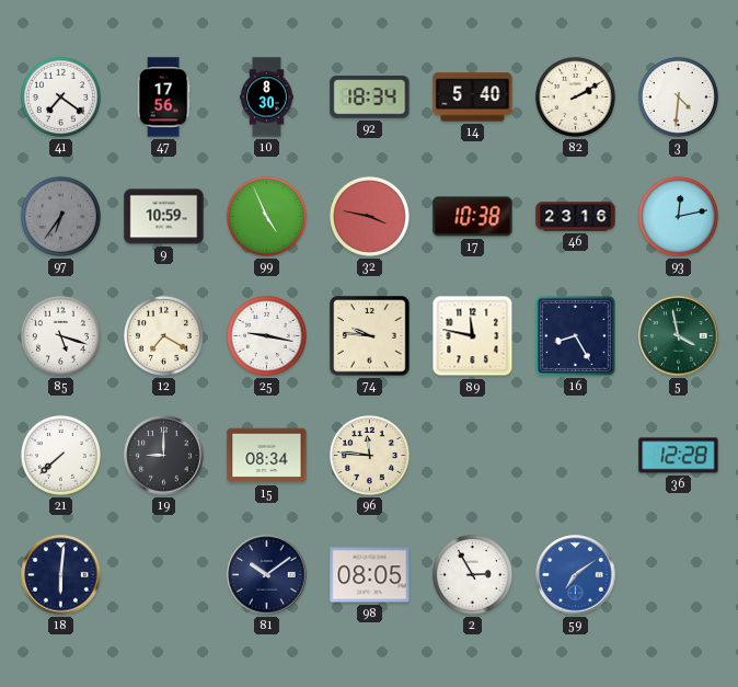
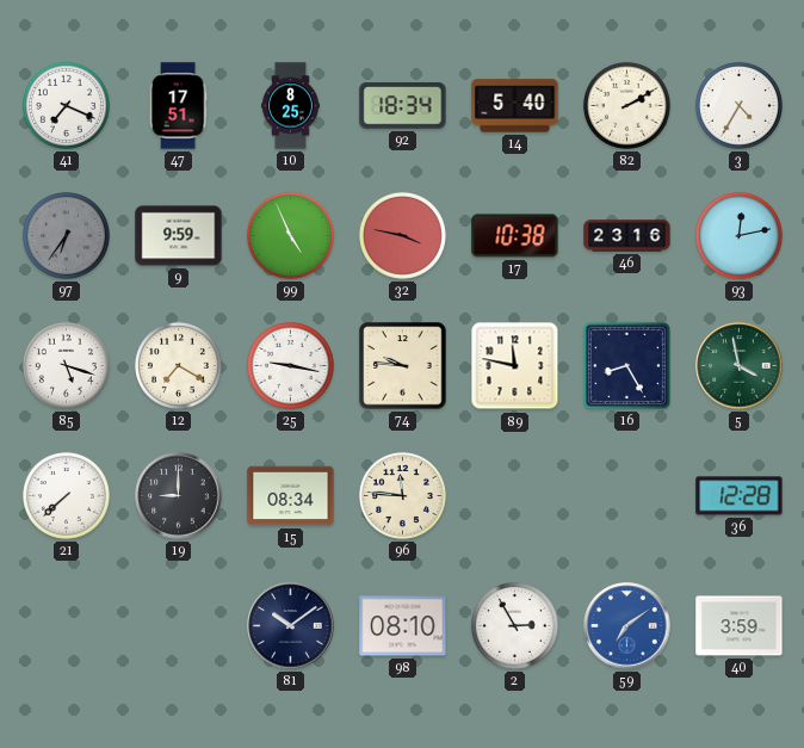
41: 7:21 -> 7:19 (66, 105)
47: 17:56 -> 17:51 (178, 106)
10: 8:30 -> 8:25 (291, 106)
3: 4:31 -> 4:35 (738, 105)
9: 10:59 -> 9:59 (179, 236)
18: 6:01 -> none (61, 575)
98: 08:05 -> 08:10 (403, 626)
40: none -> 3:59 (740, 626)
